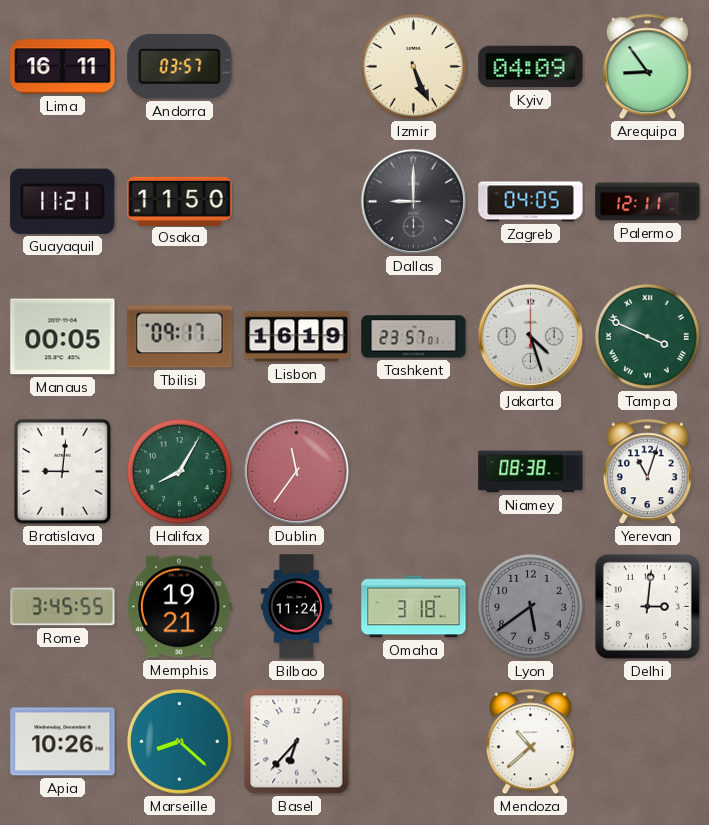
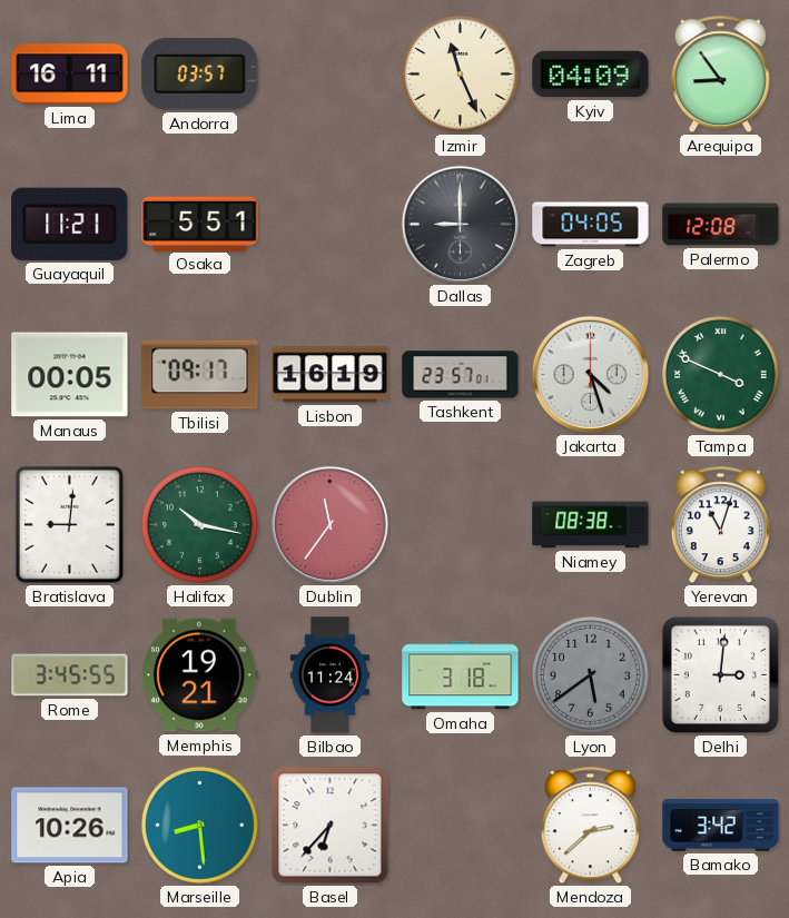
Izmir: 5:26 -> 11:26 (460, 73)
Osaka: 11:50 -> 5:51 (200, 224)
Palermo: 12:11 -> 12:08 (721, 225)
Halifax: 8:05 -> 10:17 (199, 524)
Marseille: 8:22 -> 8:29 (199, 825)
Mendoza: 10:38 -> 2:38 (590, 826)
Bamako: none -> 3:42 (721, 826)
